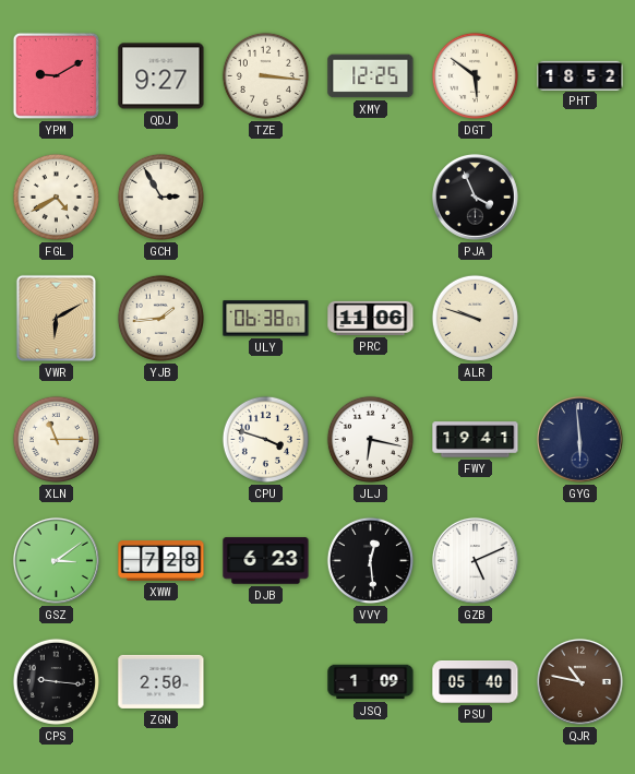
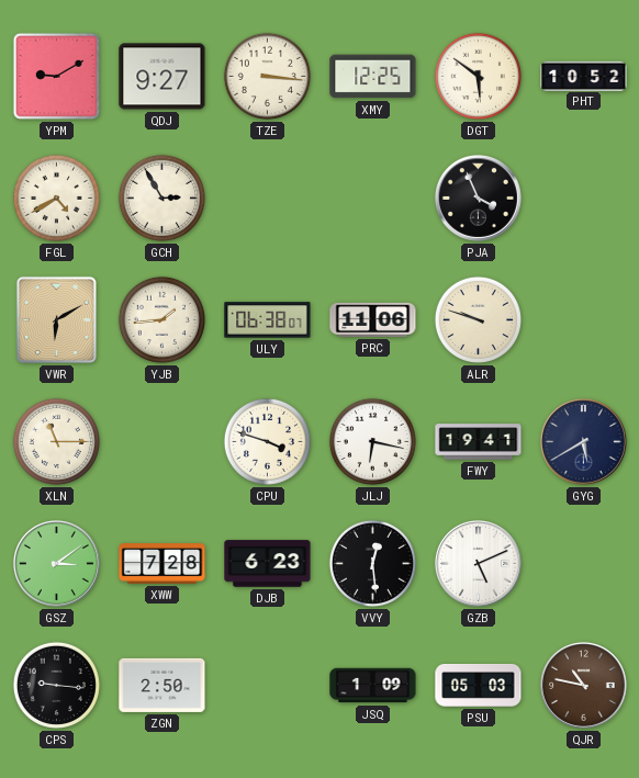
PHT: 18:52 -> 10:52 (584, 76)
GYG: 5:59 -> 5:40 (583, 441)
PSU: 05:40 -> 05:03 (479, 686)
